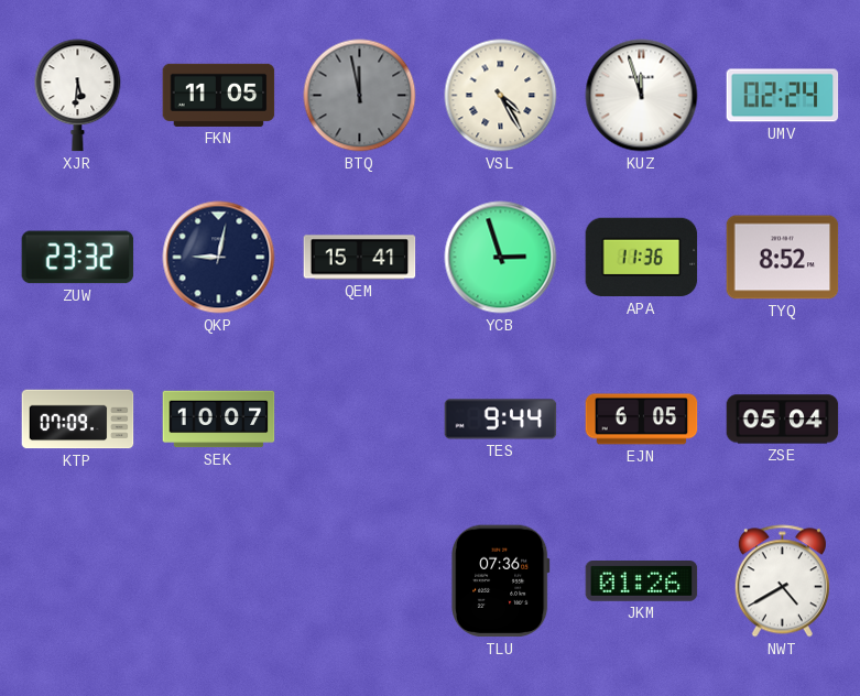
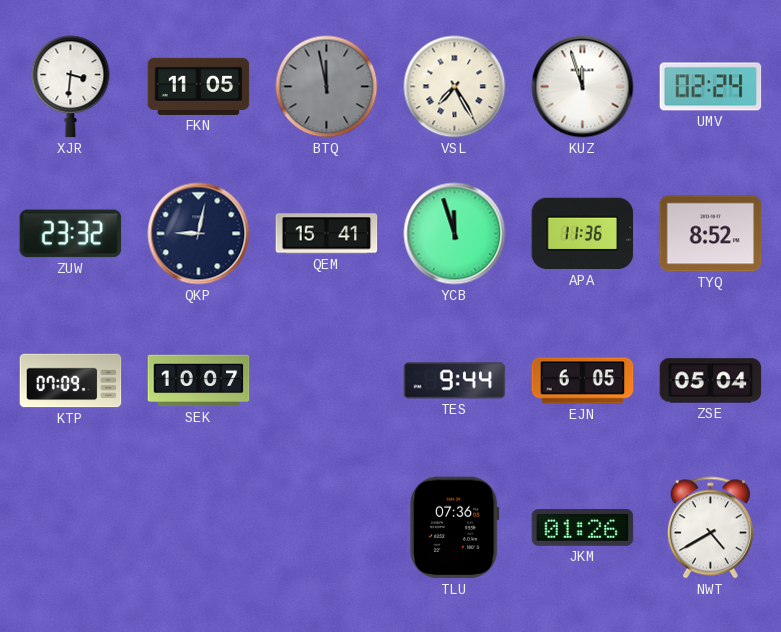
XJR: 5:31 -> 3:31 (71, 87)
VSL: 4:25 -> 7:25 (455, 87)
YCB: 2:57 -> 11:57 (455, 234)
